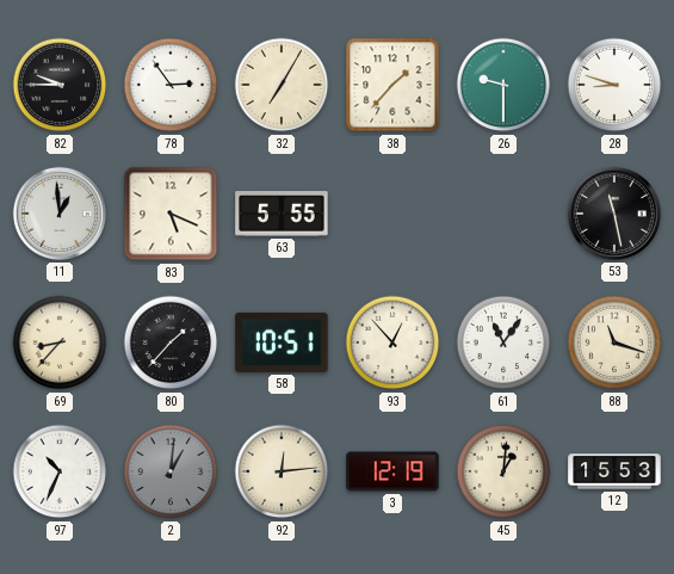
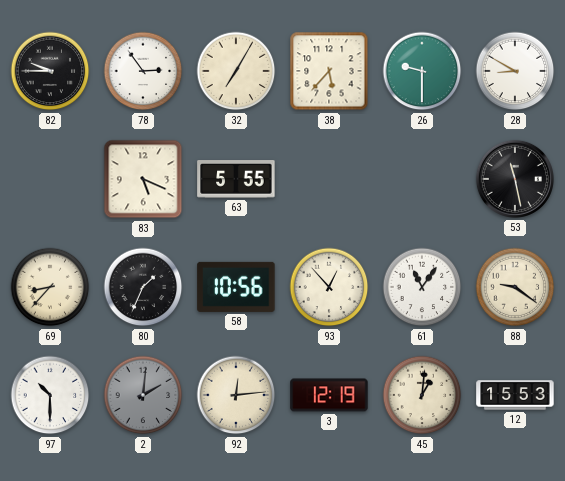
38: 1:37 -> 5:37 (329, 71)
28: 8:48 -> 8:50 (515, 71)
11: 12:59 -> none (60, 214)
80: 1:37 -> 1:34 (143, 287)
58: 10:51 -> 10:56 (236, 287)
88: 11:18 -> 9:21 (515, 287)
97: 10:34 -> 10:30 (50, 395)
2: 1:01 -> 2:01 (143, 395)
